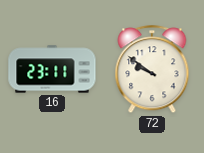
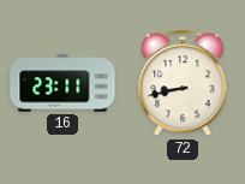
72: 9:51 -> 8:43 (183, 84)
